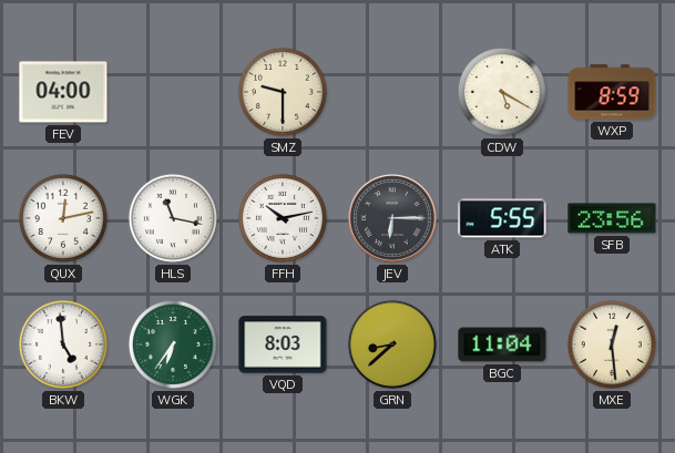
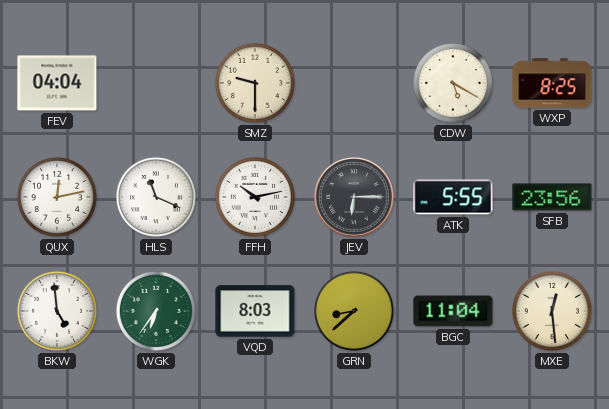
FEV: 04:00 -> 04:04 (57, 83)
WXP: 8:59 -> 8:25 (552, 83)
HLS: 11:17 -> 11:19 (156, 197)
